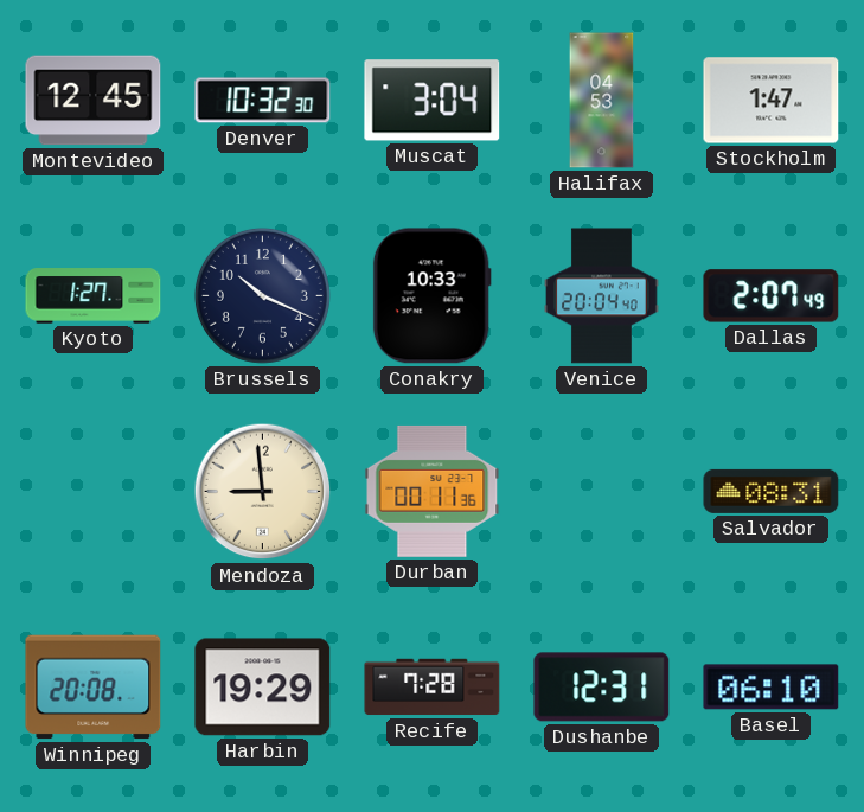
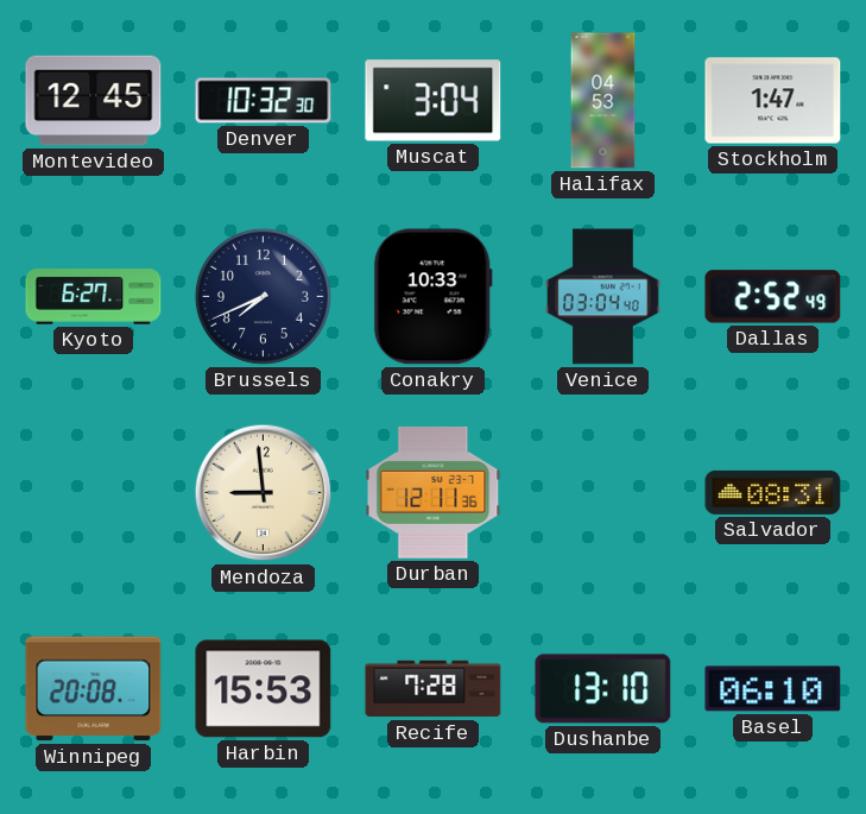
Kyoto: 1:27 -> 6:27 (94, 297)
Brussels: 10:19 -> 7:41 (263, 296)
Venice: 20:04 -> 03:04 (603, 297)
Dallas: 2:07 -> 2:52 (773, 297)
Durban: 00:11 -> 12:11 (434, 492)
Harbin: 19:29 -> 15:53 (264, 689)
Dushanbe: 12:31 -> 13:10 (603, 689)
